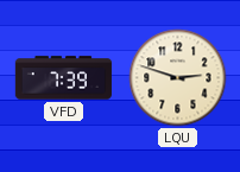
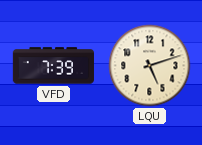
LQU: 2:48 -> 5:12 (150, 66)
